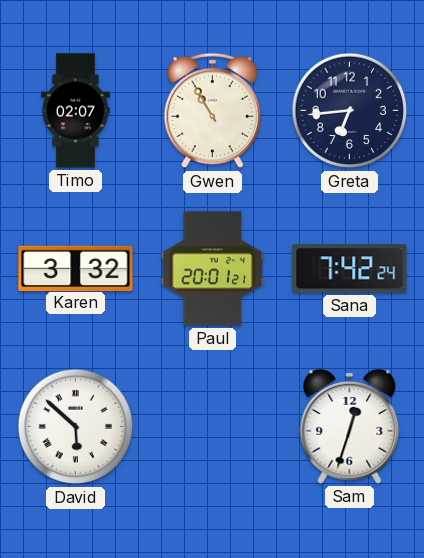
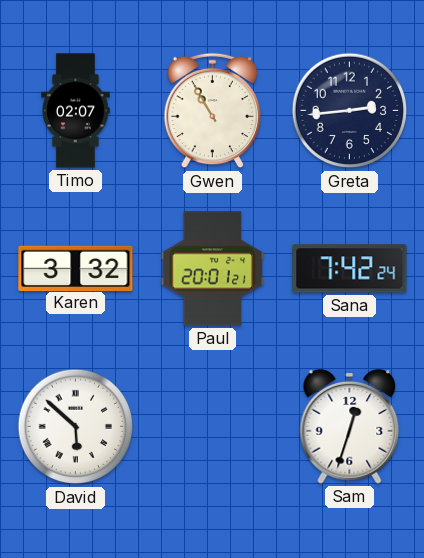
Greta: 6:44 -> 2:44 (350, 111)
